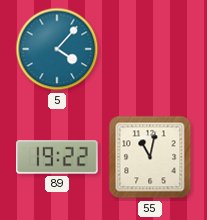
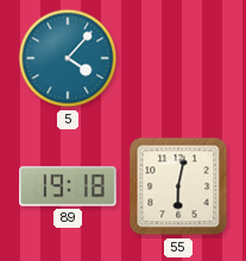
89: 19:22 -> 19:18 (68, 186)
55: 11:02 -> 6:02 (178, 186)
